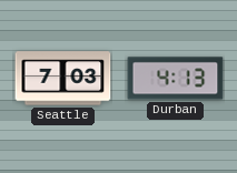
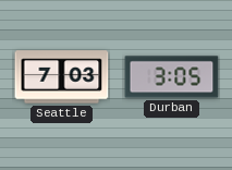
Durban: 4:13 -> 3:05 (172, 77)
